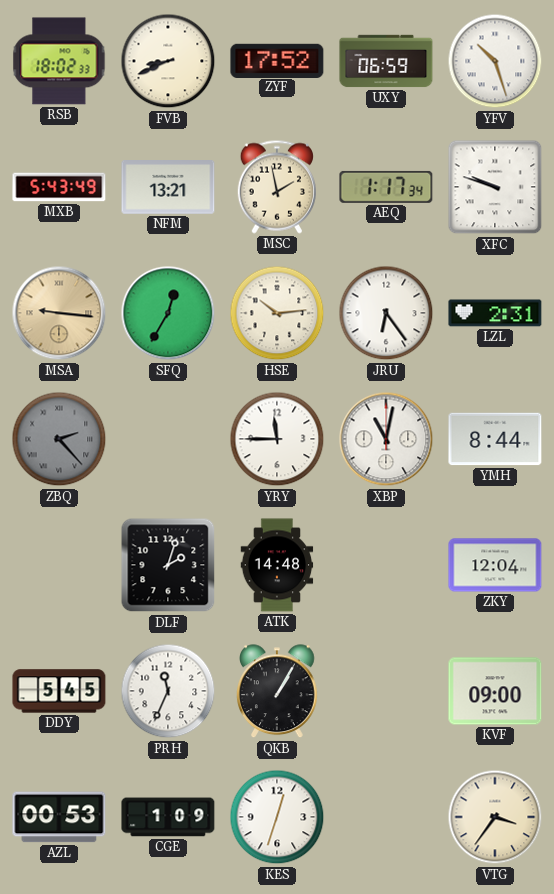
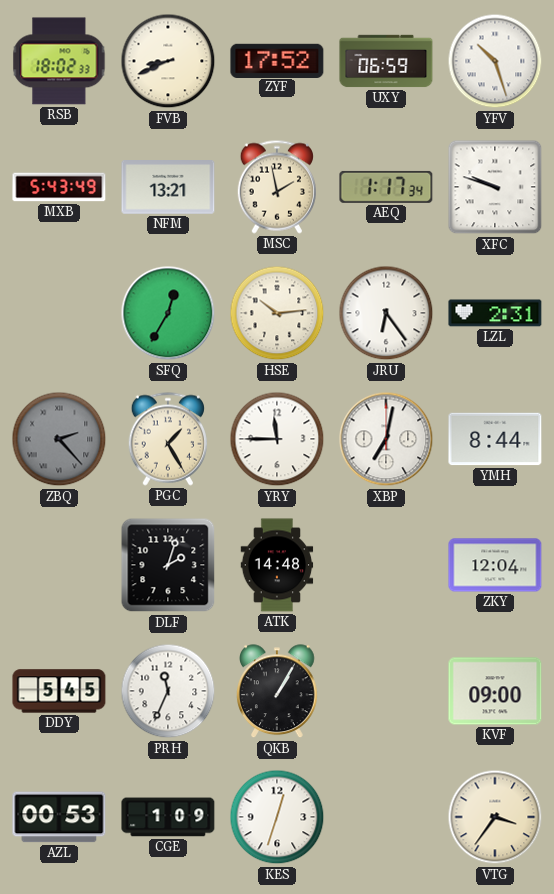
MSA: 9:16 -> none (59, 313)
PGC: none -> 1:25 (167, 439)
XBP: 11:02 -> 7:02 (386, 439)
